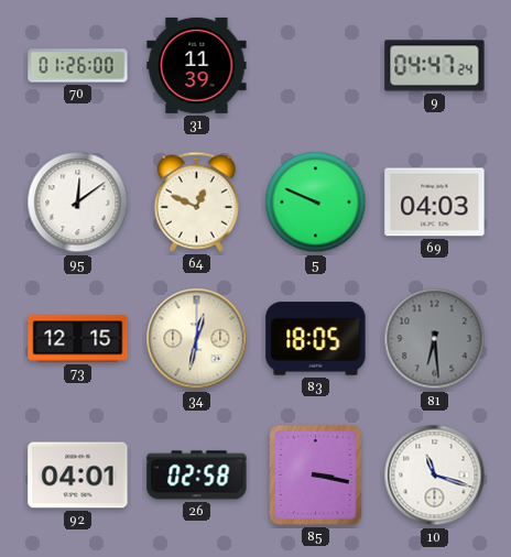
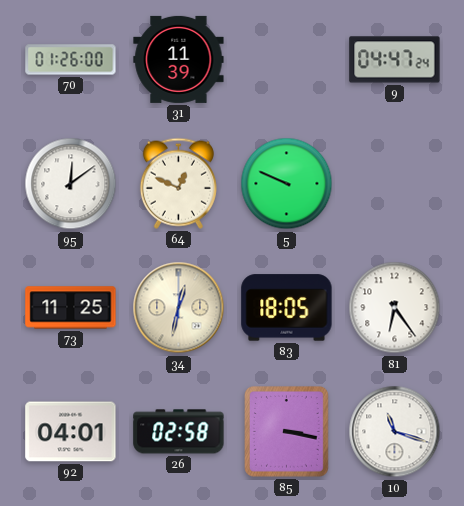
69: 04:03 -> none (435, 203)
73: 12:15 -> 11:25 (71, 308)
81: 6:29 -> 6:24 (395, 308)
81 dial: grey -> white (395, 308)
